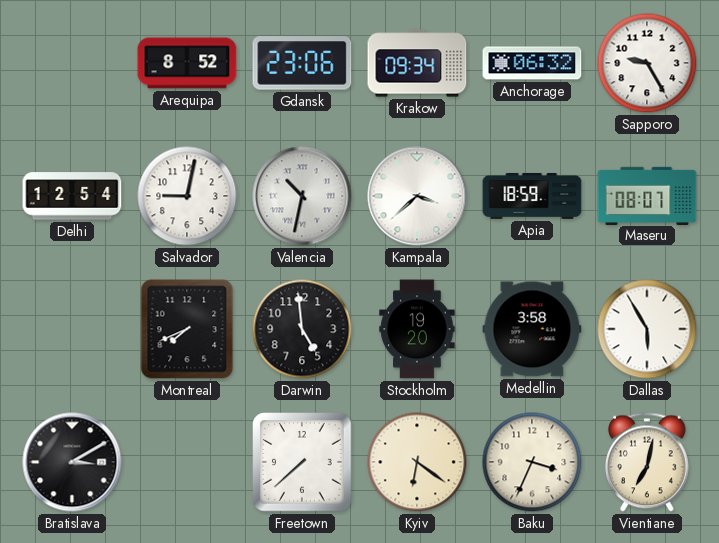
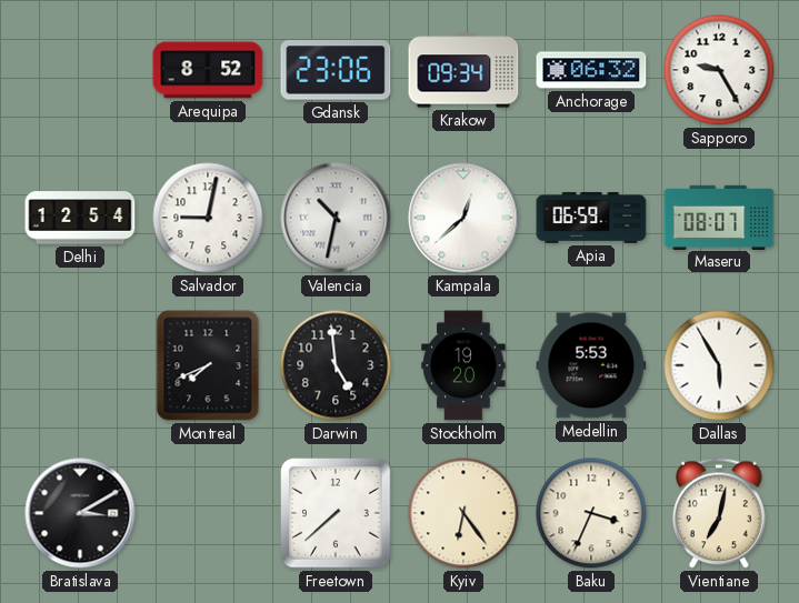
Kampala: 3:38 -> 12:38 (463, 218)
Apia: 18:59 -> 06:59 (591, 218)
Medellin: 3:58 -> 5:53 (591, 365)
Kyiv: 6:21 -> 6:24 (463, 513)
